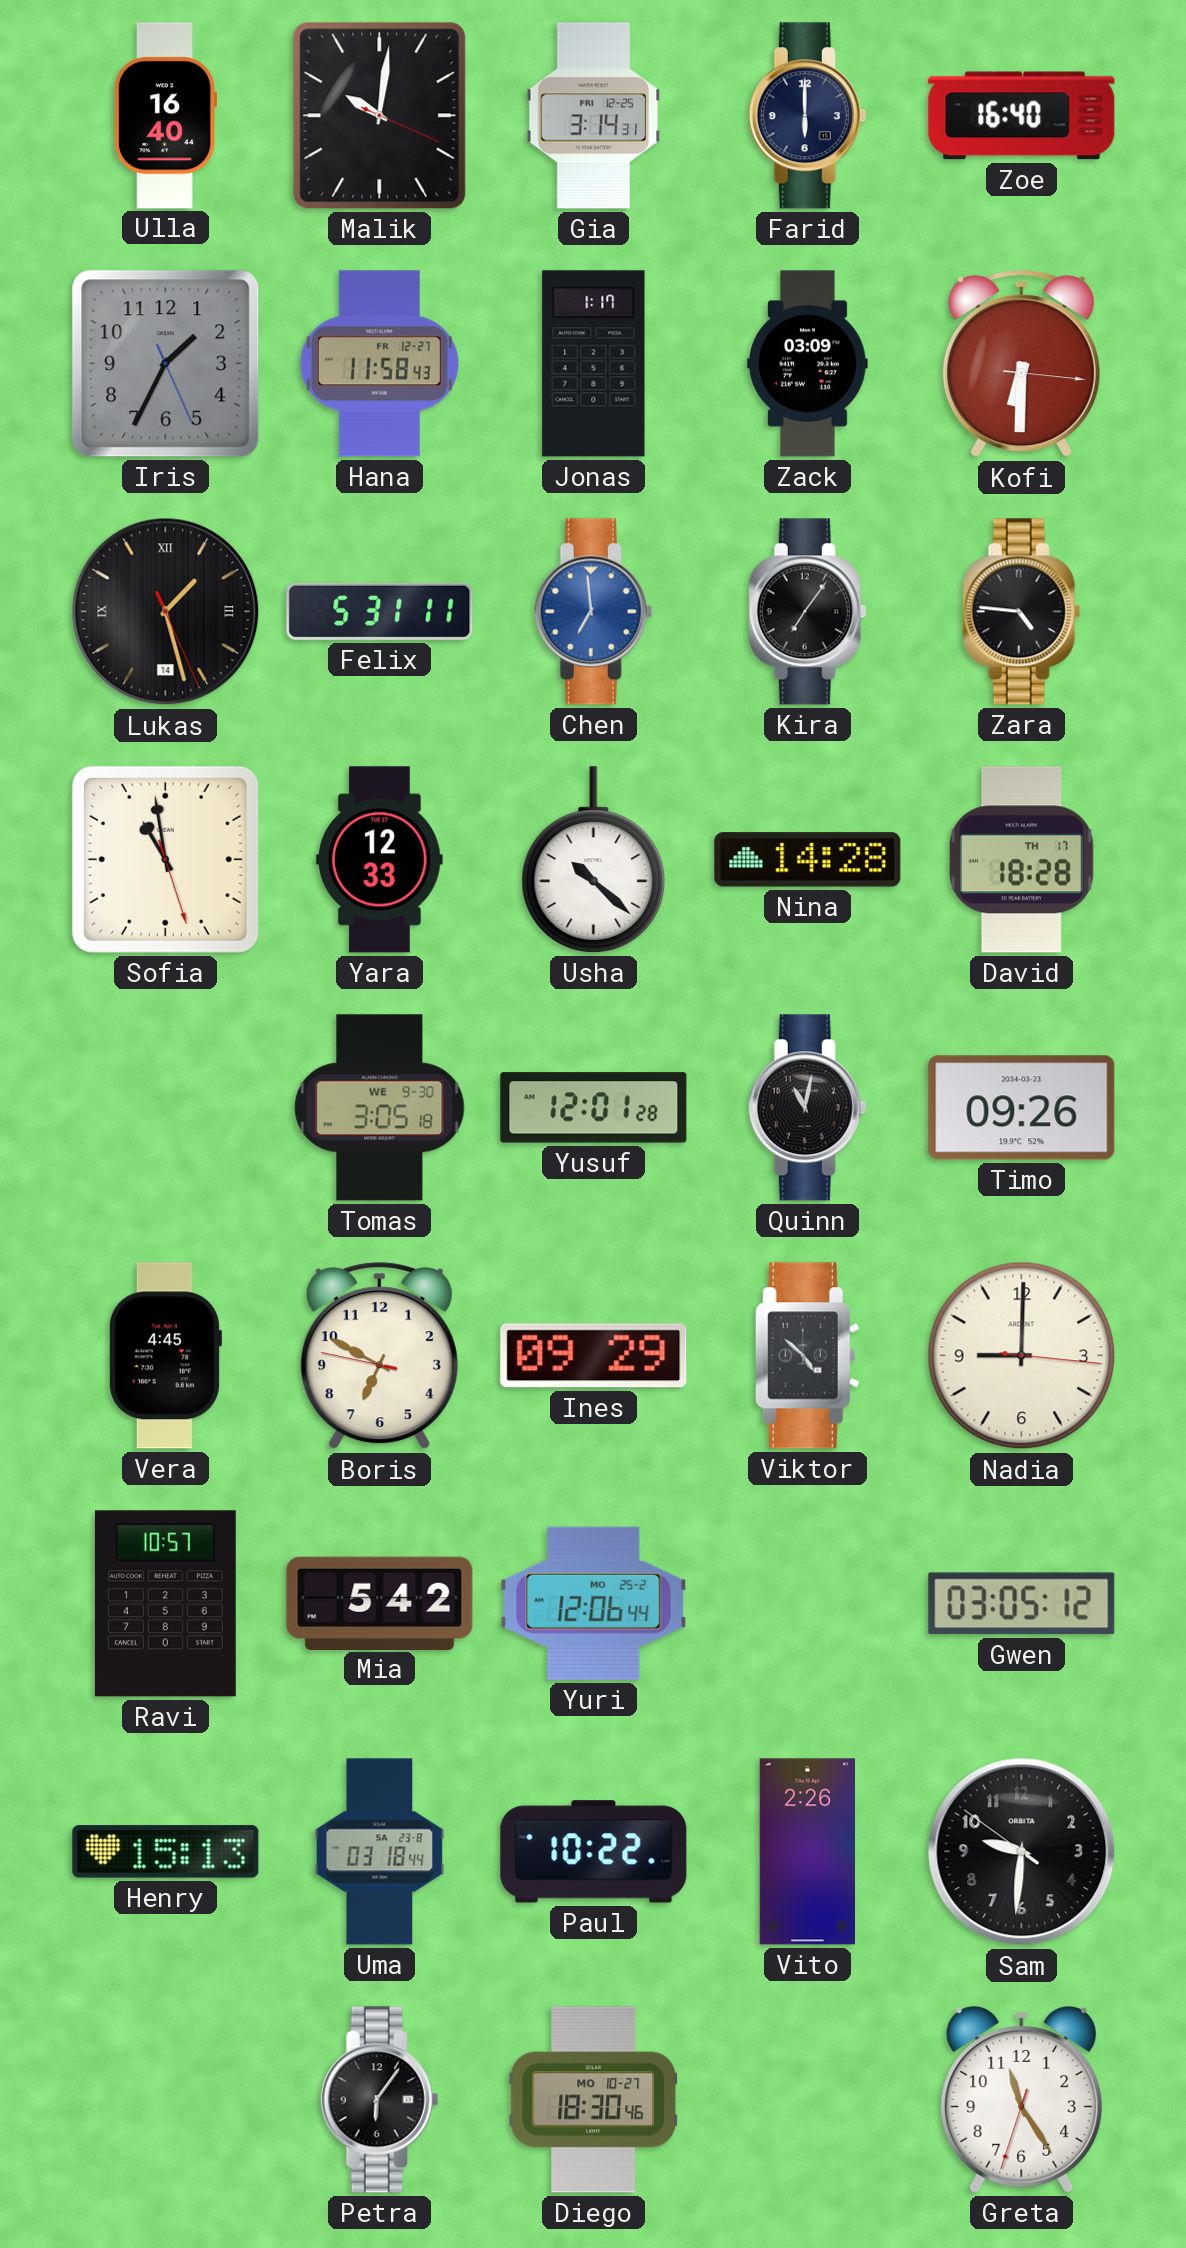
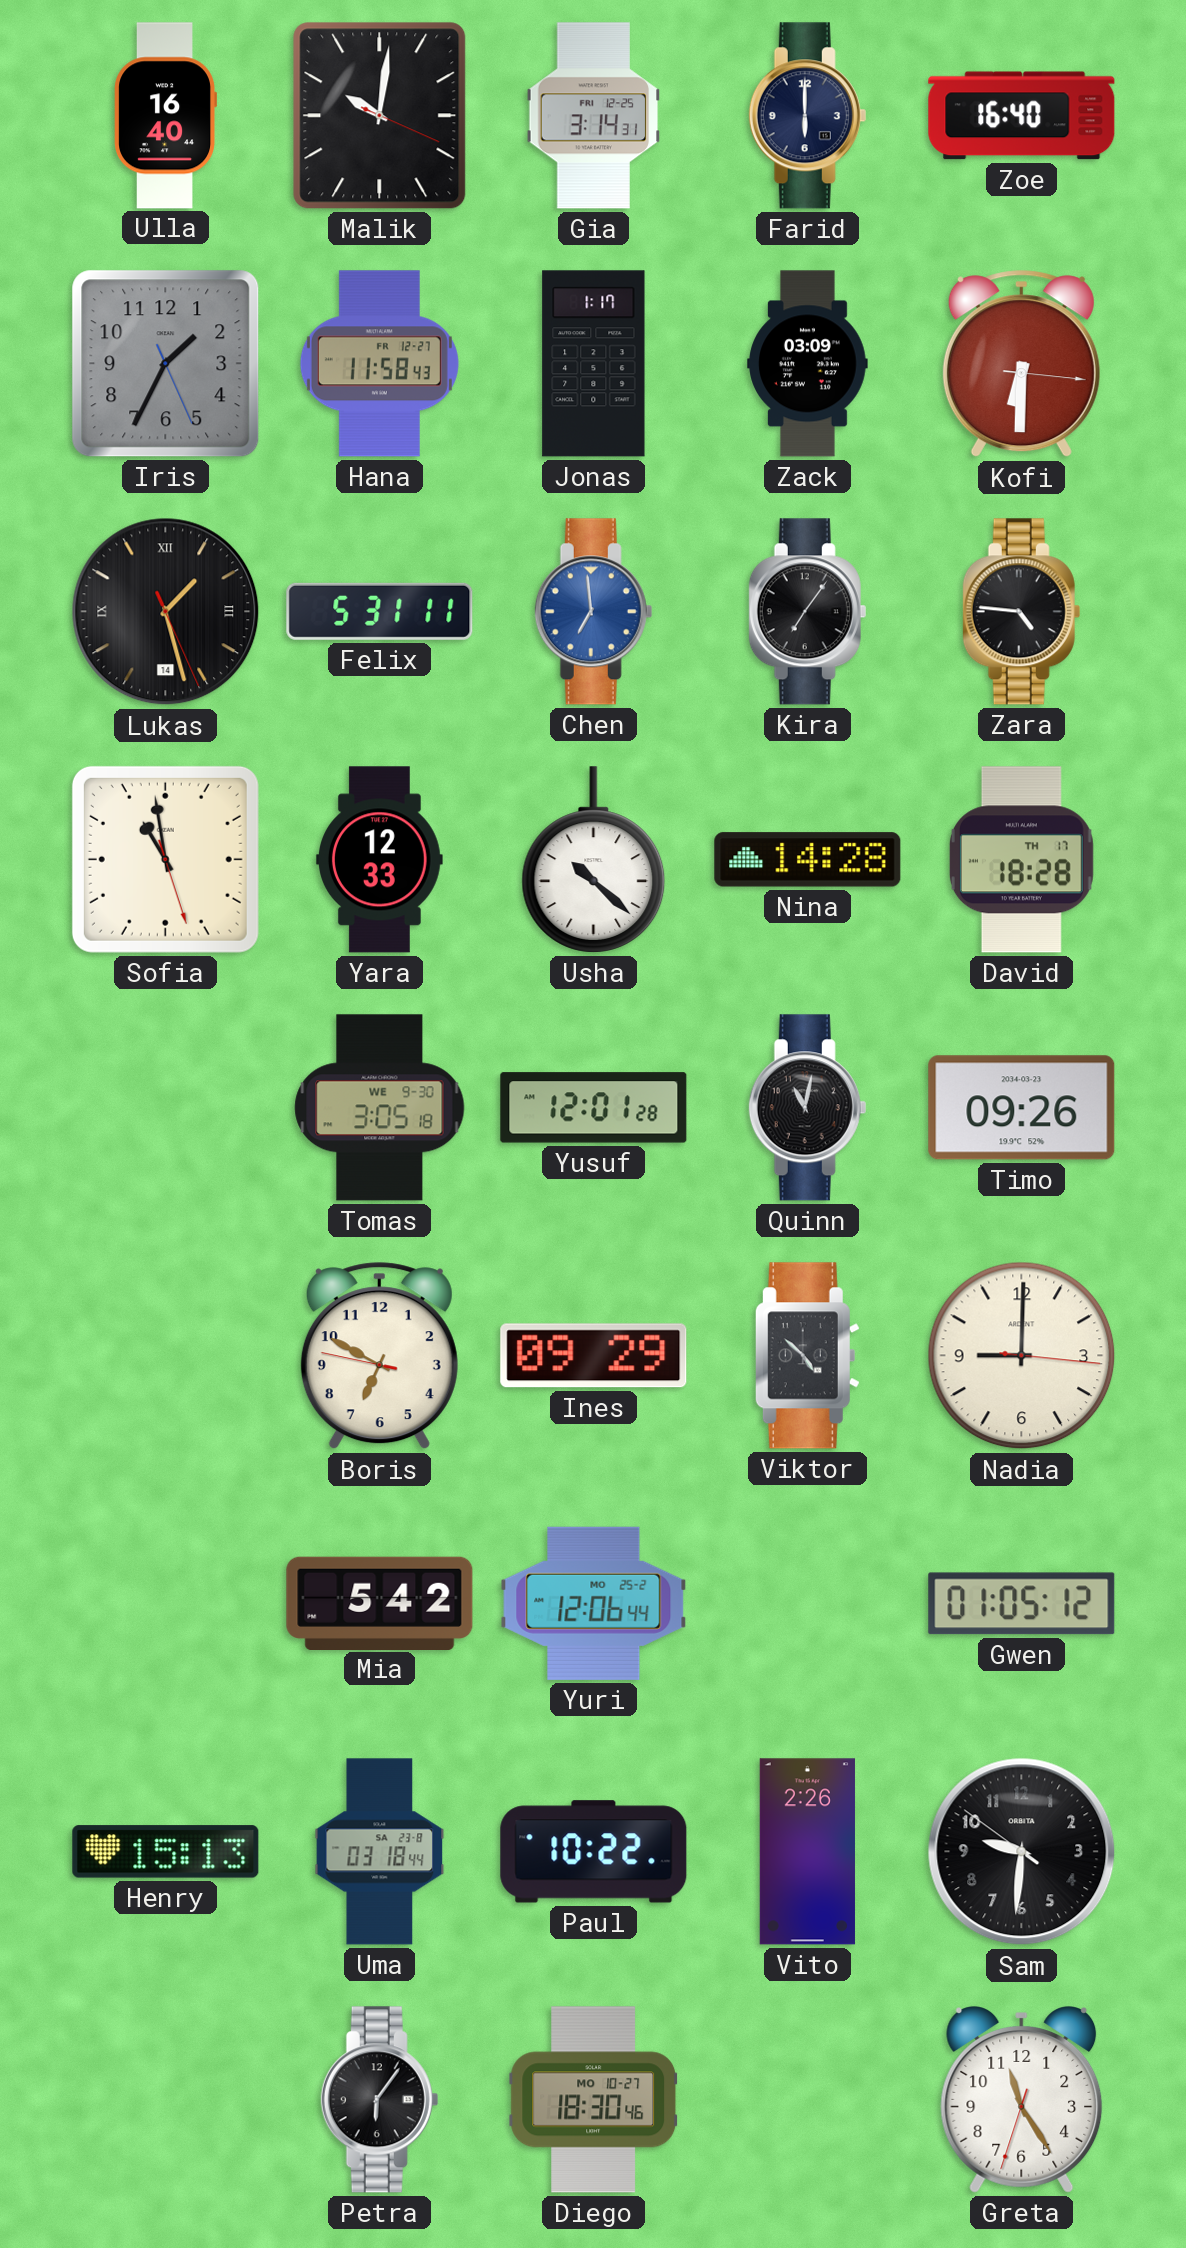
Vera: 4:45 -> none (165, 1356)
Ravi: 10:57 -> none (165, 1604)
Gwen: 03:05 -> 01:05 (1022, 1604)
